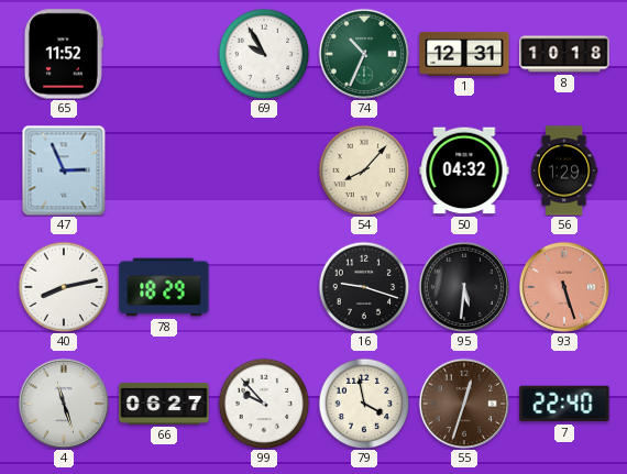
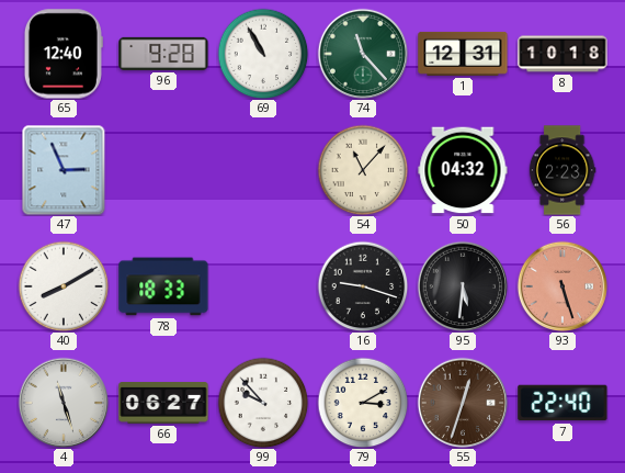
65: 11:52 -> 12:40 (64, 54)
96: none -> 9:28 (163, 54)
69: 9:55 -> 10:55 (263, 54)
74: 10:34 -> 11:23 (363, 54)
54: 8:07 -> 11:07 (363, 170)
56: 1:29 -> 2:23 (562, 170)
40: 8:13 -> 8:10 (64, 286)
78: 18:29 -> 18:33 (163, 286)
79: 3:58 -> 3:10 (363, 403)
